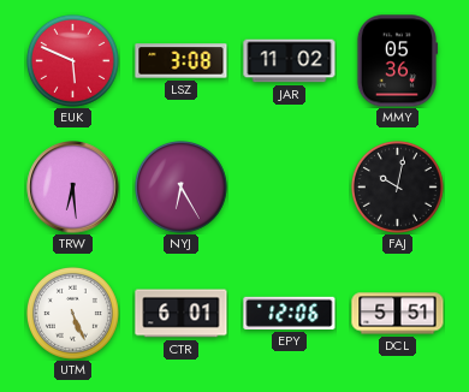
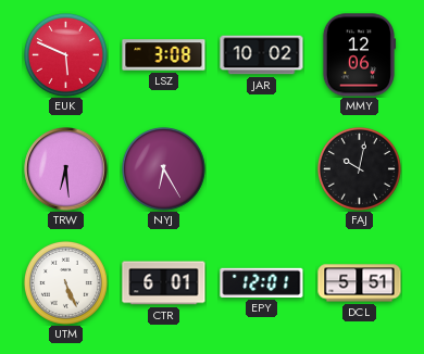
JAR: 11:02 -> 10:02 (262, 55)
MMY: 05:36 -> 12:06 (359, 55)
EPY: 12:06 -> 12:01 (262, 282)
